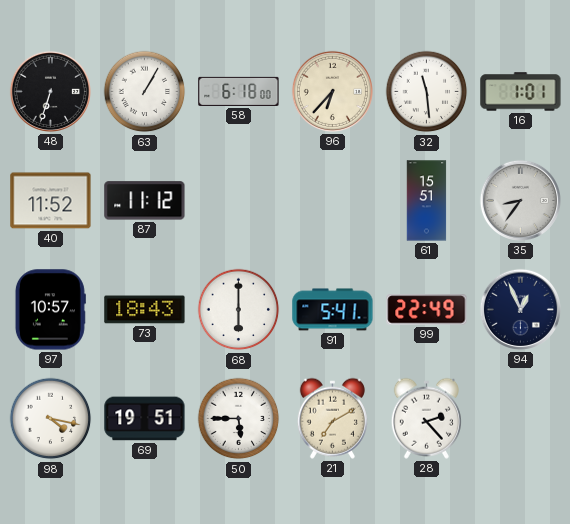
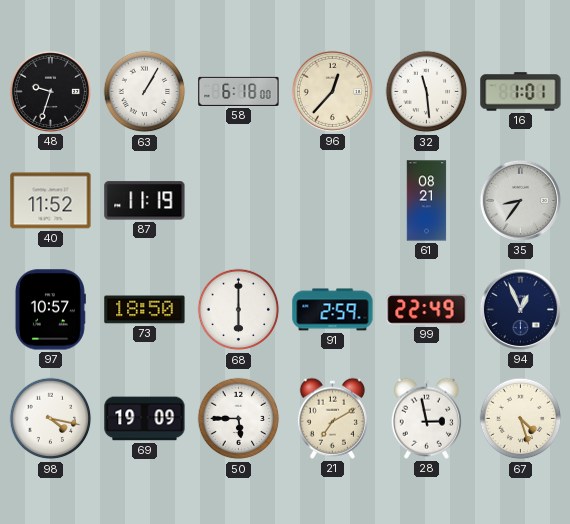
48: 6:33 -> 9:33 (50, 91)
96: 6:37 -> 12:37 (332, 91)
87: 11:12 -> 11:19 (145, 201)
61: 15:51 -> 08:21 (427, 201)
73: 18:43 -> 18:50 (145, 310)
91: 5:41 -> 2:59 (333, 310)
69: 19:51 -> 19:09 (145, 419)
28: 2:23 -> 2:58 (426, 418)
67: none -> 4:27 (521, 419)
